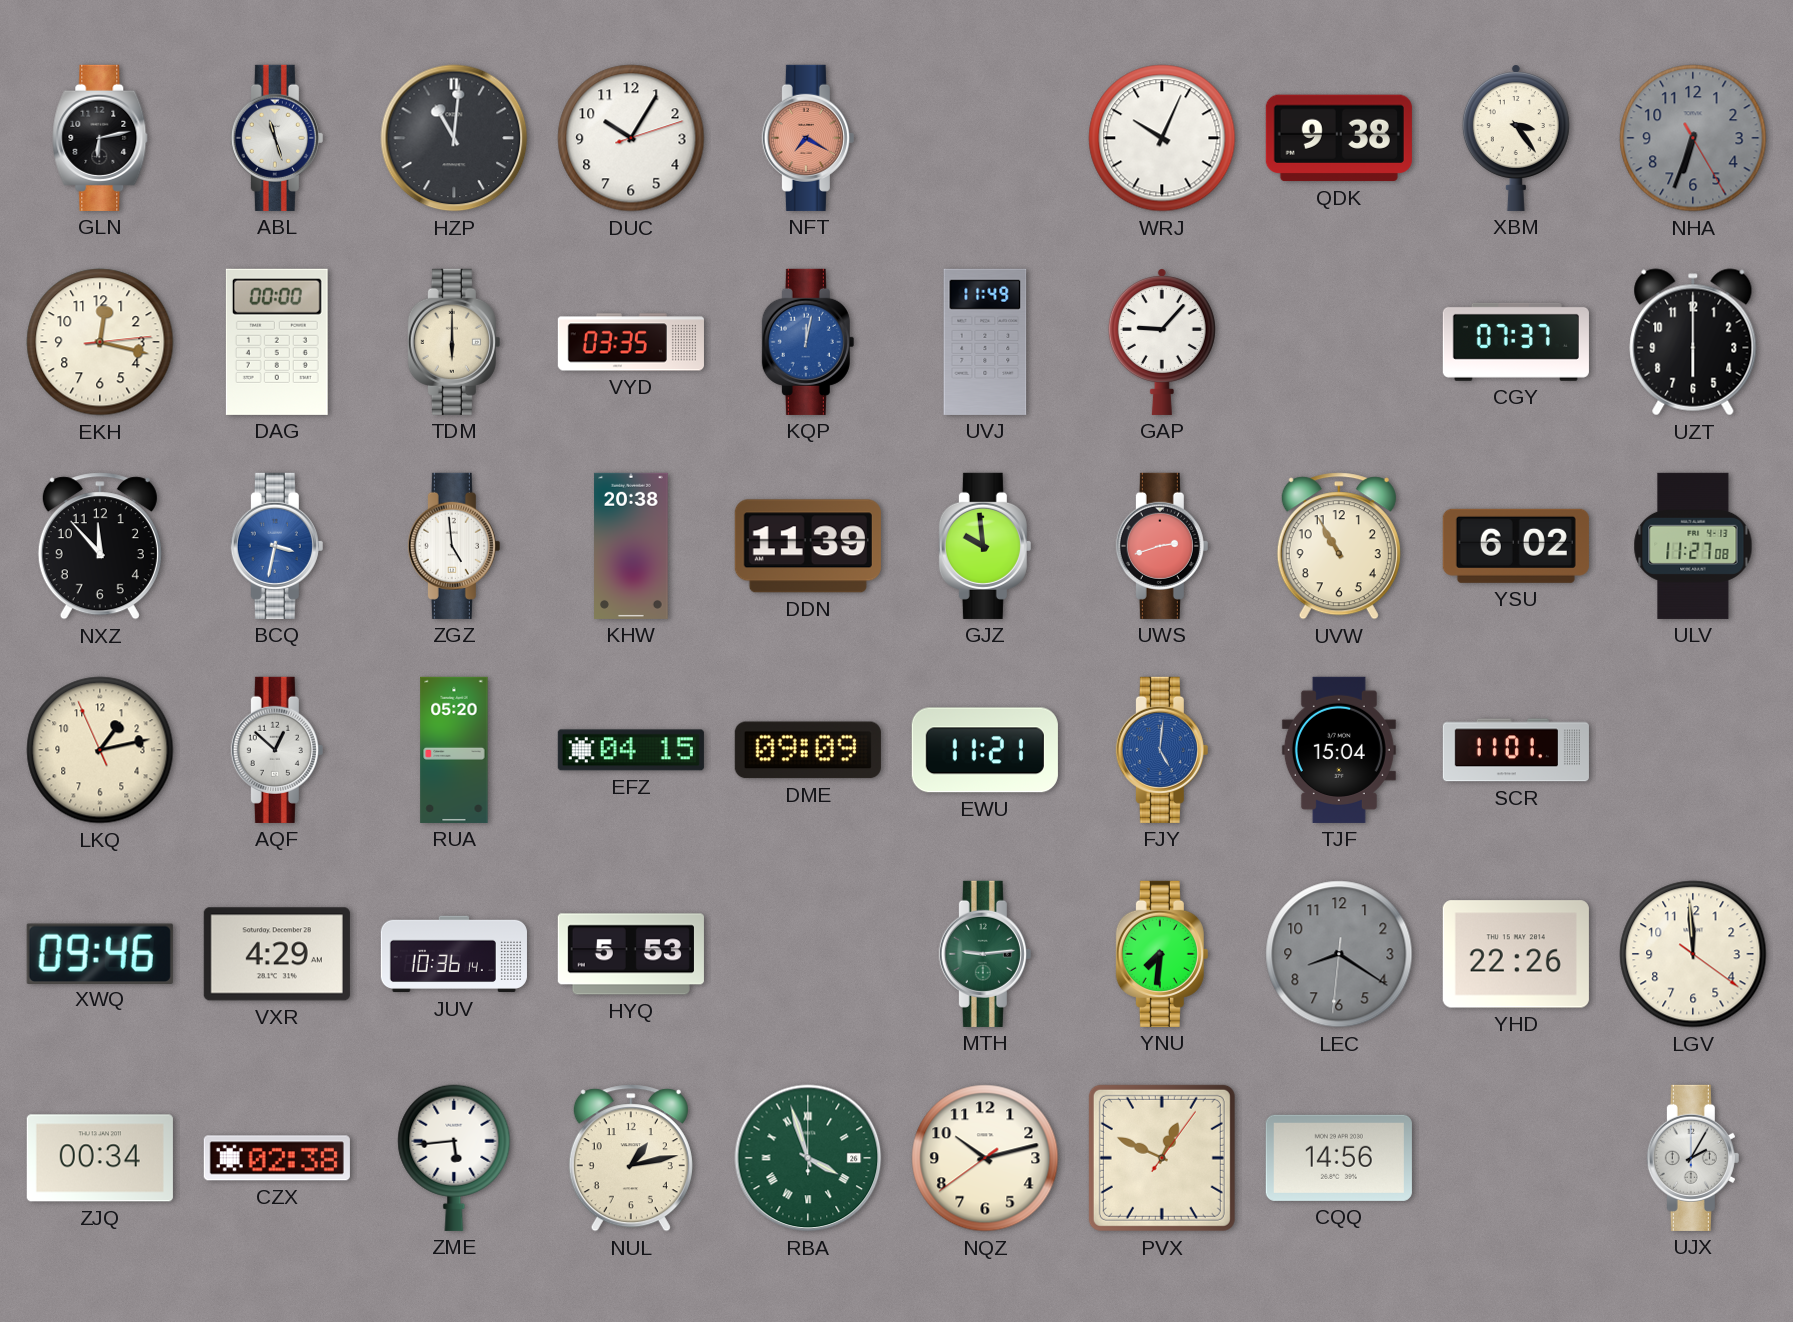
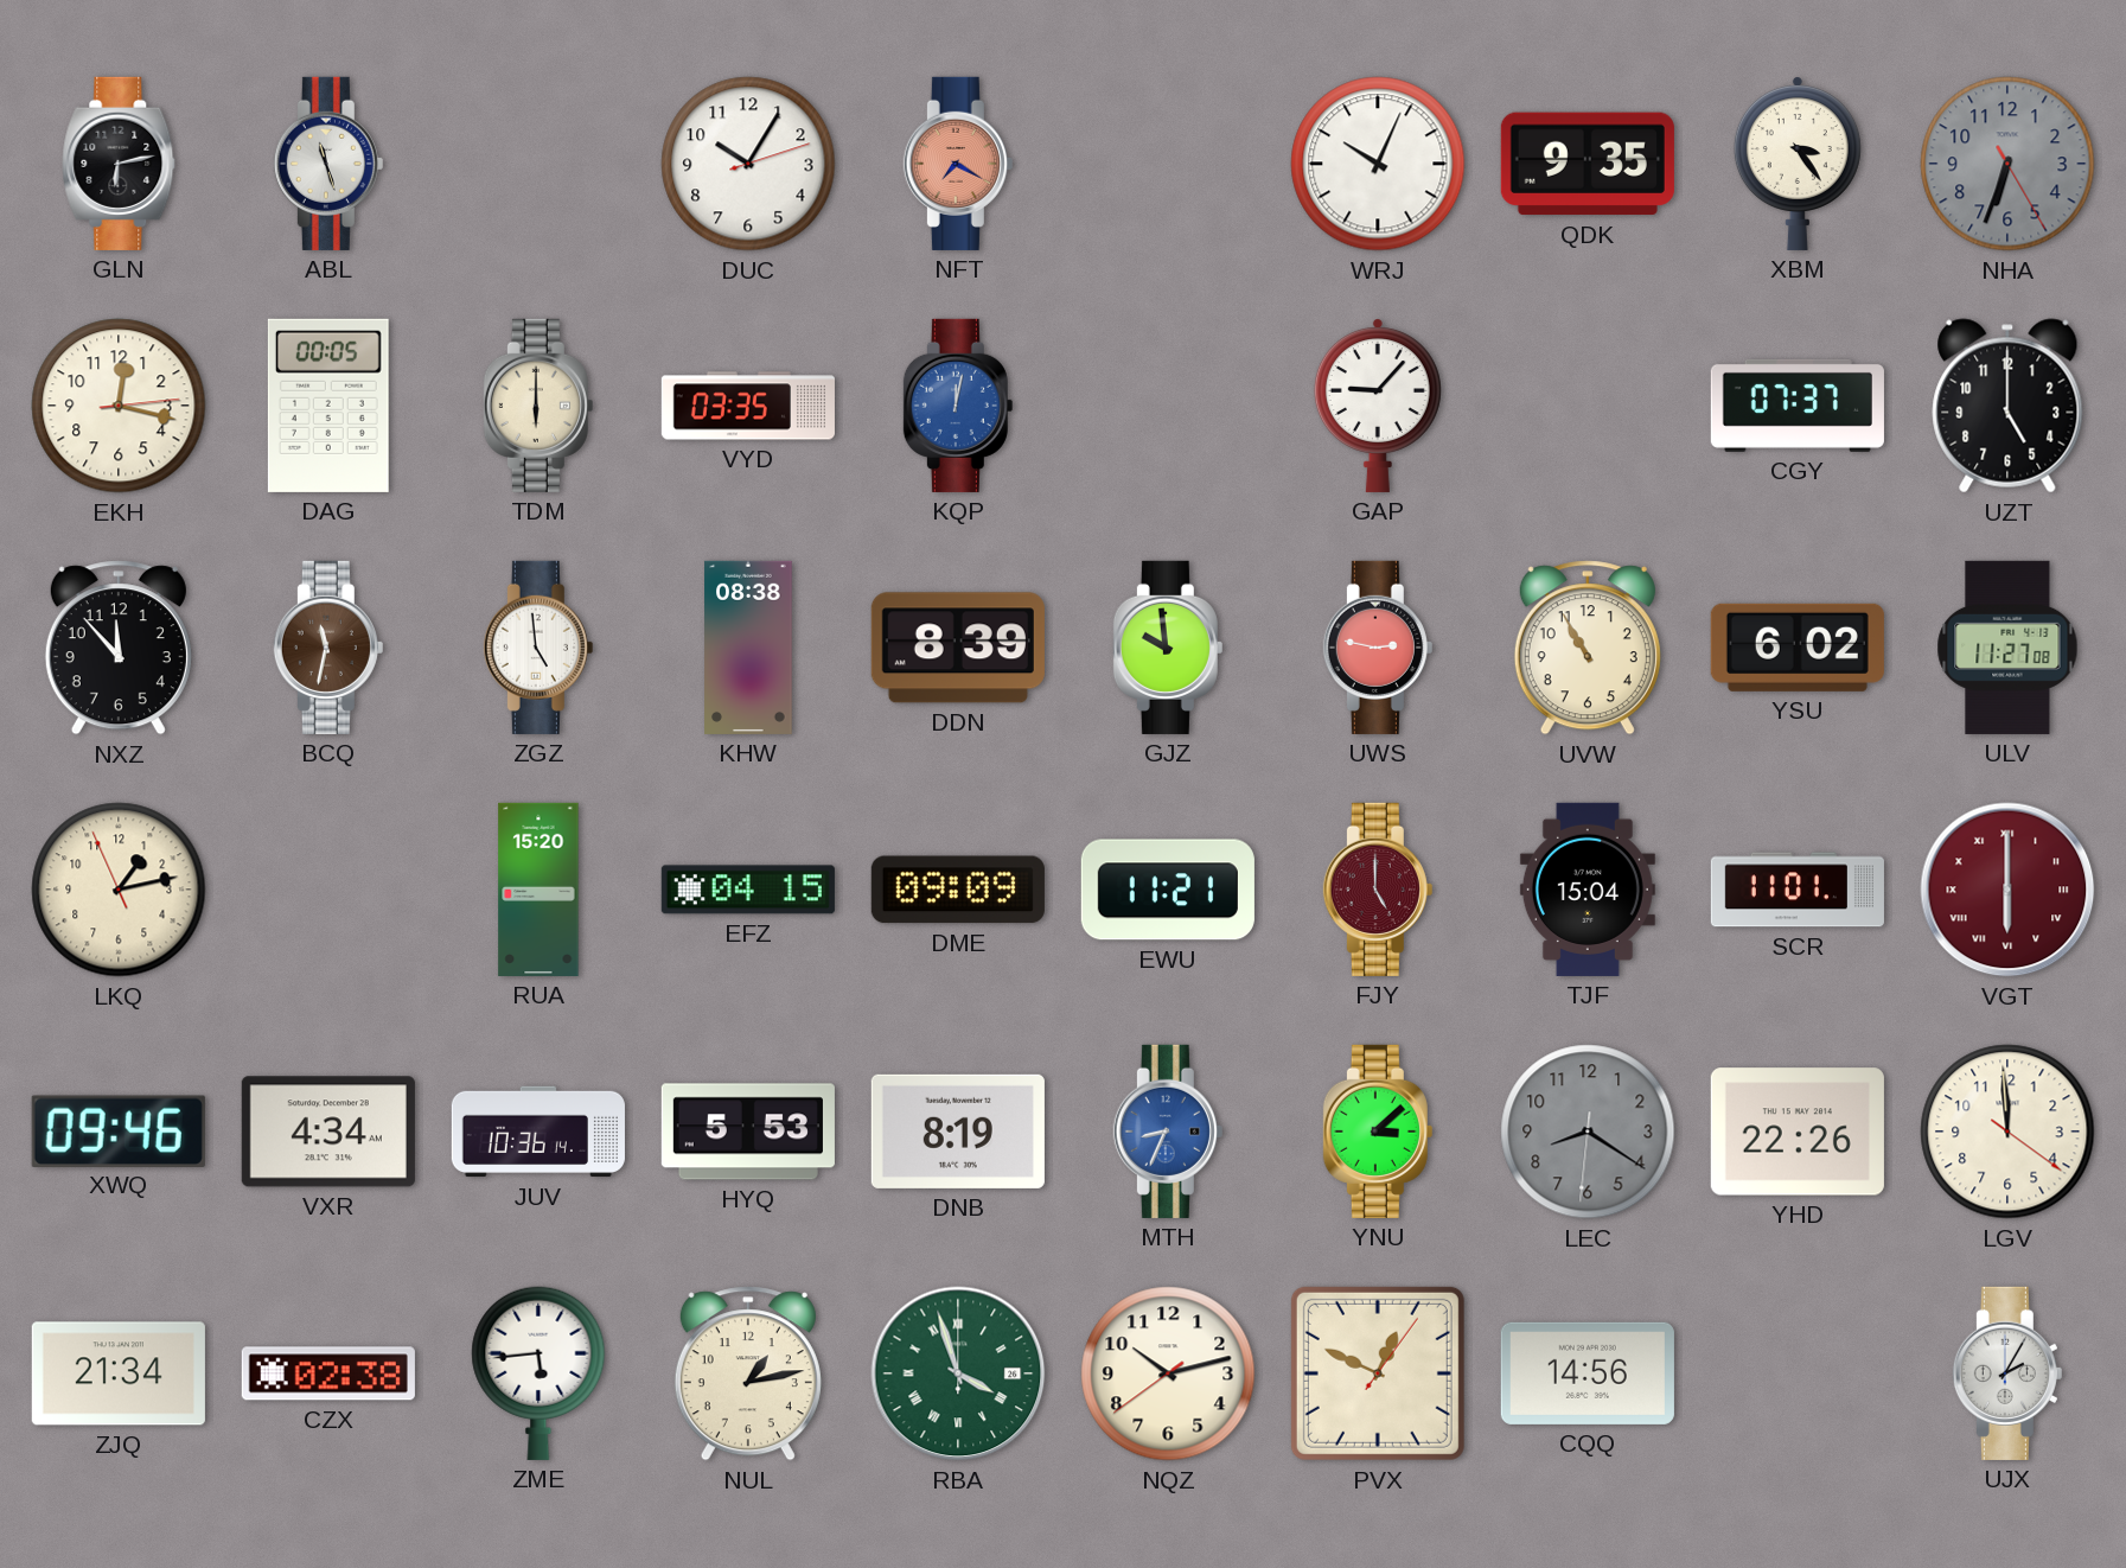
HZP: 11:01 -> none (454, 138)
QDK: 9:38 -> 9:35 (1588, 164)
DAG: 00:00 -> 00:05 (328, 406)
UVJ: 11:49 -> none (985, 342)
UZT: 6:00 -> 5:00 (2007, 406)
BCQ: 3:32 -> 11:32 (328, 648)
BCQ dial: blue -> brown (328, 648)
KHW: 20:38 -> 08:38 (748, 648)
DDN: 11:39 -> 8:39 (958, 648)
UWS: 2:42 -> 2:47 (1378, 648)
AQF: 12:52 -> none (277, 750)
RUA: 05:20 -> 15:20 (538, 890)
FJY: 5:01 -> 5:00 (1378, 890)
FJY dial: blue -> burgundy (1378, 890)
VGT: none -> 6:00 (2007, 890)
VXR: 4:29 -> 4:34 (328, 1132)
DNB: none -> 8:19 (958, 1132)
MTH: 9:14 -> 8:34 (1168, 1132)
MTH dial: green -> blue (1168, 1132)
YNU: 7:31 -> 3:08 (1378, 1132)
ZJQ: 00:34 -> 21:34 (119, 1373)
